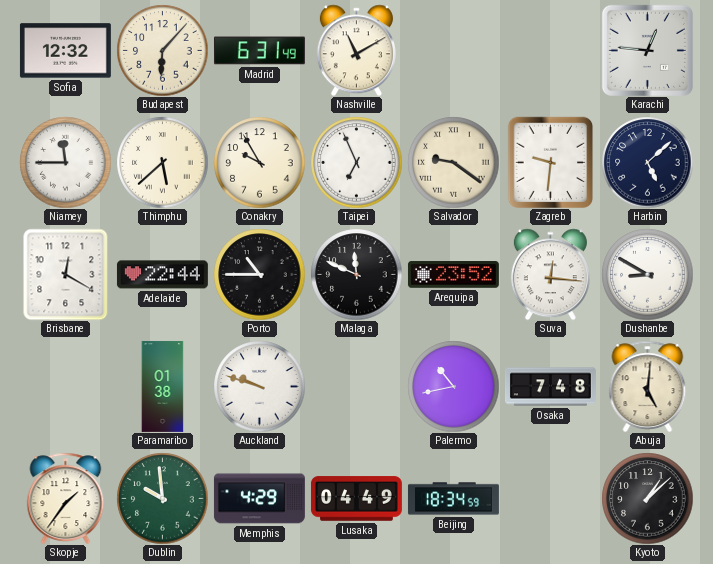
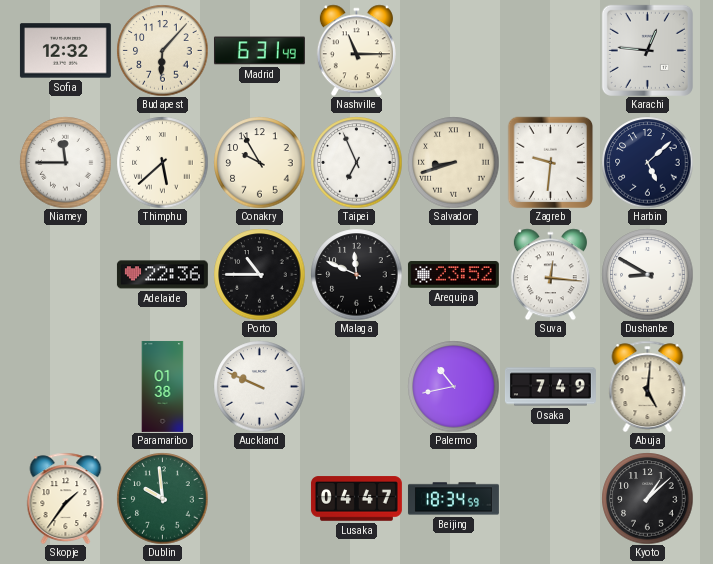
Nashville: 11:10 -> 11:15 (356, 50)
Salvador: 9:21 -> 8:42 (453, 162)
Brisbane: 12:20 -> none (66, 274)
Adelaide: 22:44 -> 22:36 (162, 275)
Auckland: 9:48 -> 9:49 (259, 386)
Osaka: 7:48 -> 7:49 (550, 387)
Memphis: 4:29 -> none (259, 499)
Lusaka: 04:49 -> 04:47 (356, 499)
